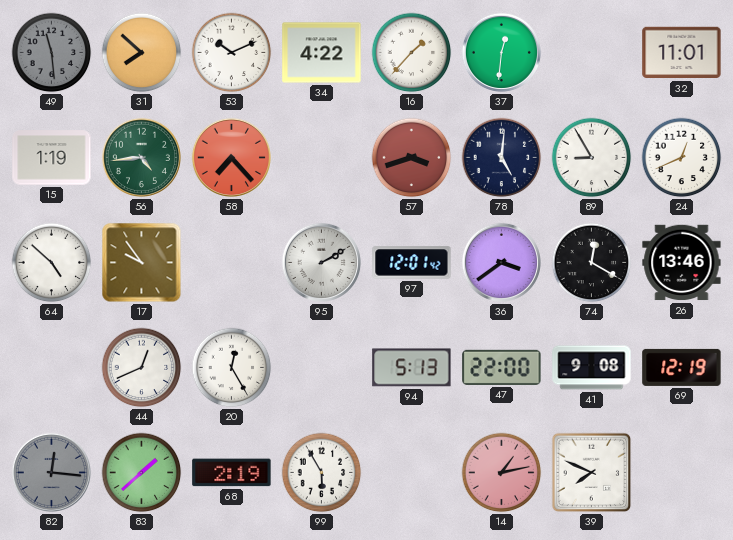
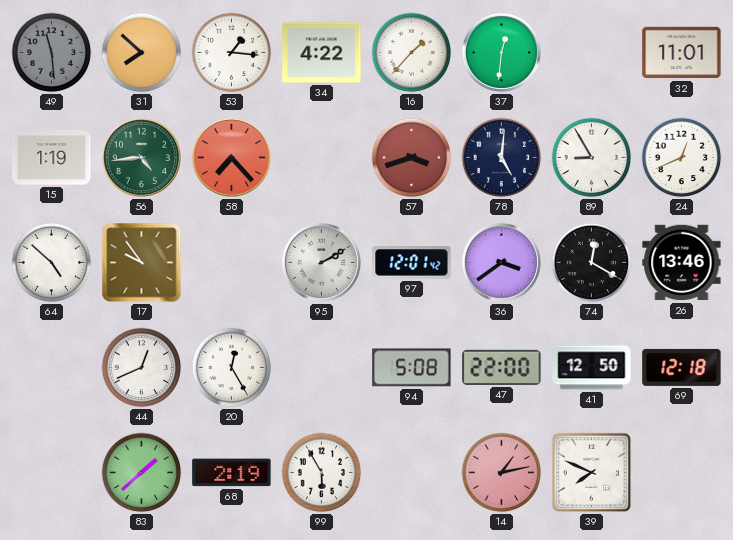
53: 10:11 -> 1:16 (232, 53)
94: 5:13 -> 5:08 (412, 368)
41: 9:08 -> 12:50 (592, 368)
69: 12:19 -> 12:18 (682, 367)
82: 12:16 -> none (51, 472)
